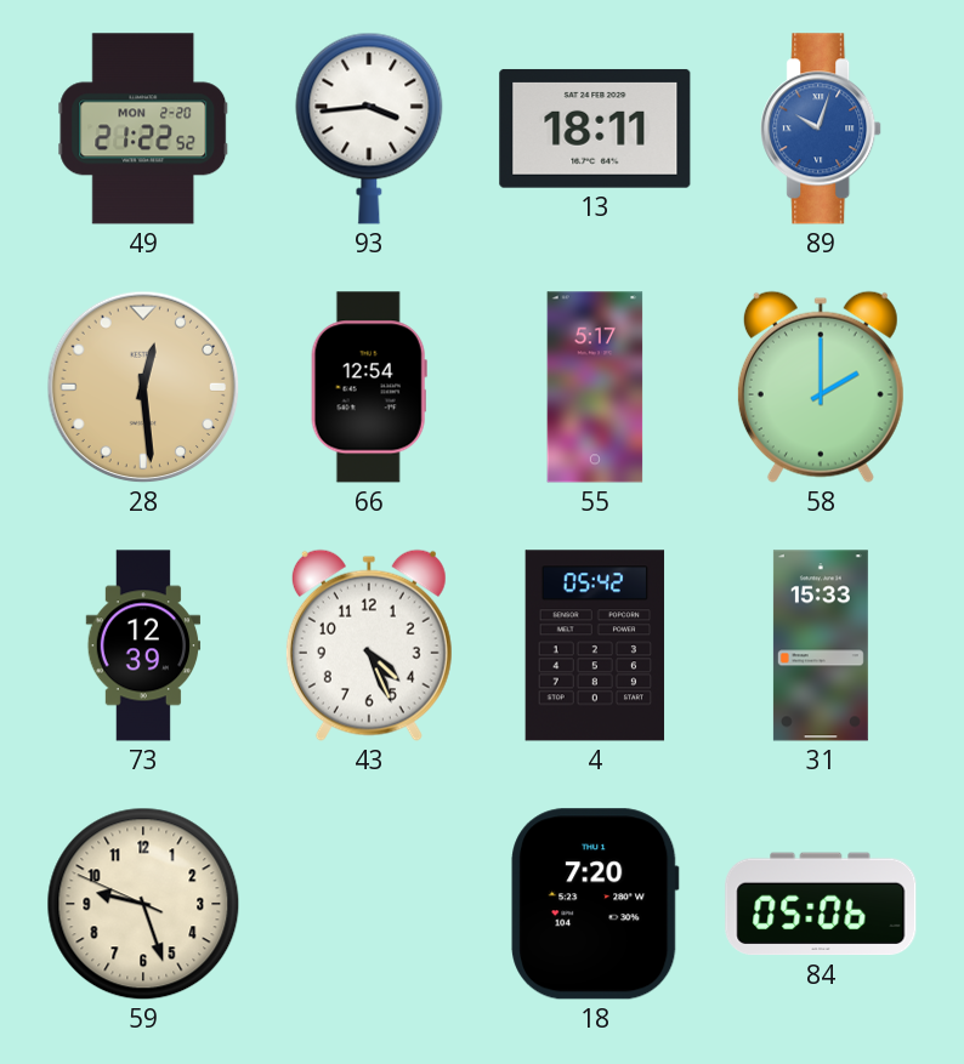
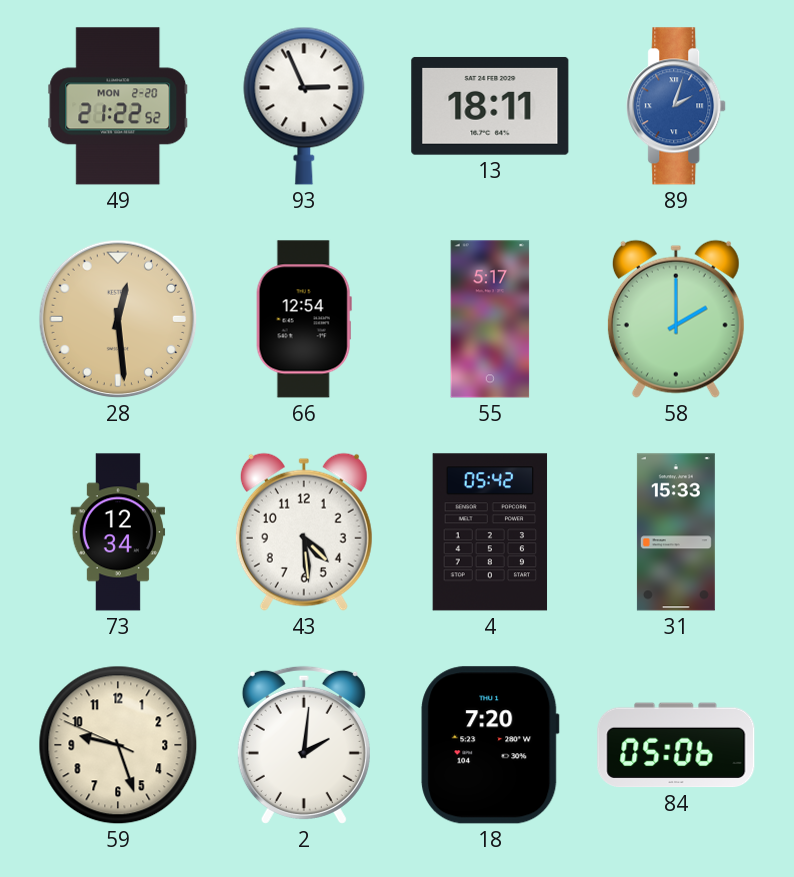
93: 3:44 -> 2:56 (304, 106)
89: 10:03 -> 2:03 (677, 106)
73: 12:39 -> 12:34 (118, 532)
43: 4:26 -> 4:29 (304, 532)
2: none -> 2:01 (304, 745)
